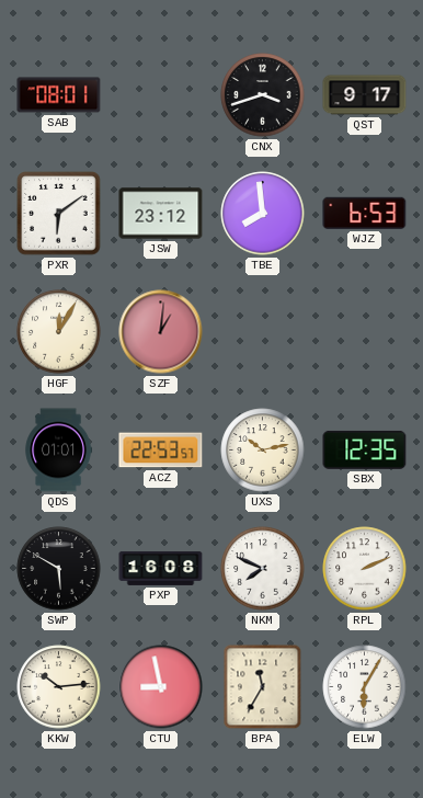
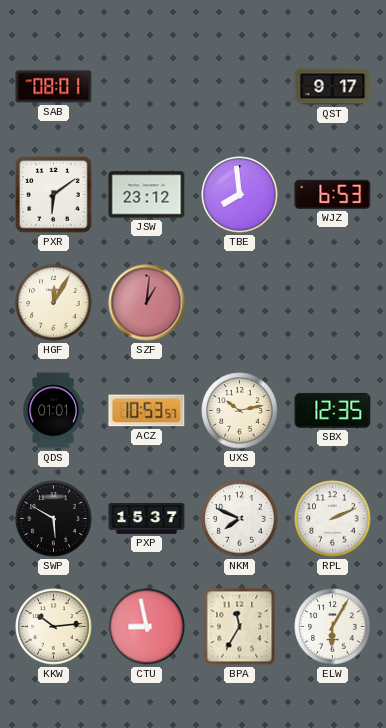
CNX: 3:42 -> none (263, 95)
ACZ: 22:53 -> 10:53 (147, 411)
PXP: 16:08 -> 15:37 (147, 518)
